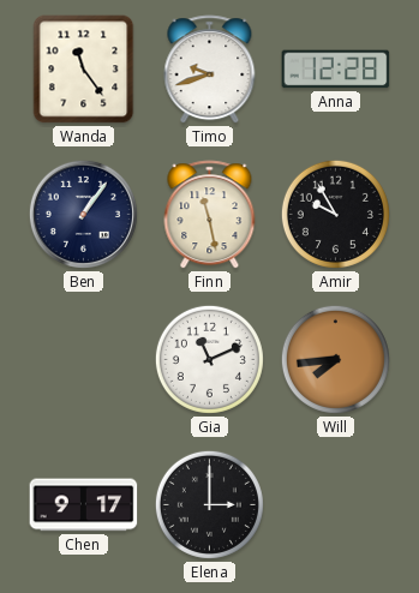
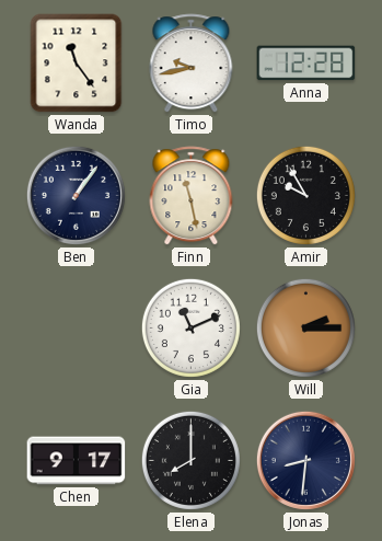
Timo: 9:42 -> 9:43 (192, 64)
Will: 7:44 -> 2:15 (305, 327)
Elena: 3:00 -> 8:00 (190, 460)
Jonas: none -> 8:31 (305, 460)
